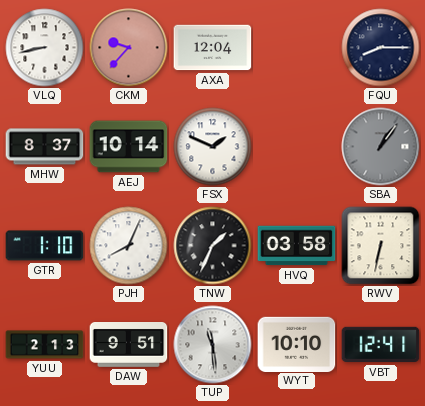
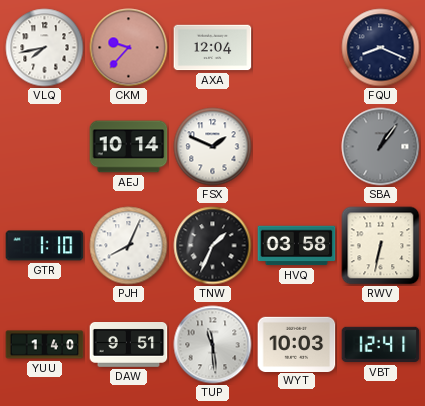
VLQ: 8:43 -> 7:43 (45, 48)
FQU: 8:15 -> 8:19 (381, 48)
MHW: 8:37 -> none (45, 147)
YUU: 2:13 -> 1:40 (45, 345)
WYT: 10:10 -> 10:03 (297, 344)
